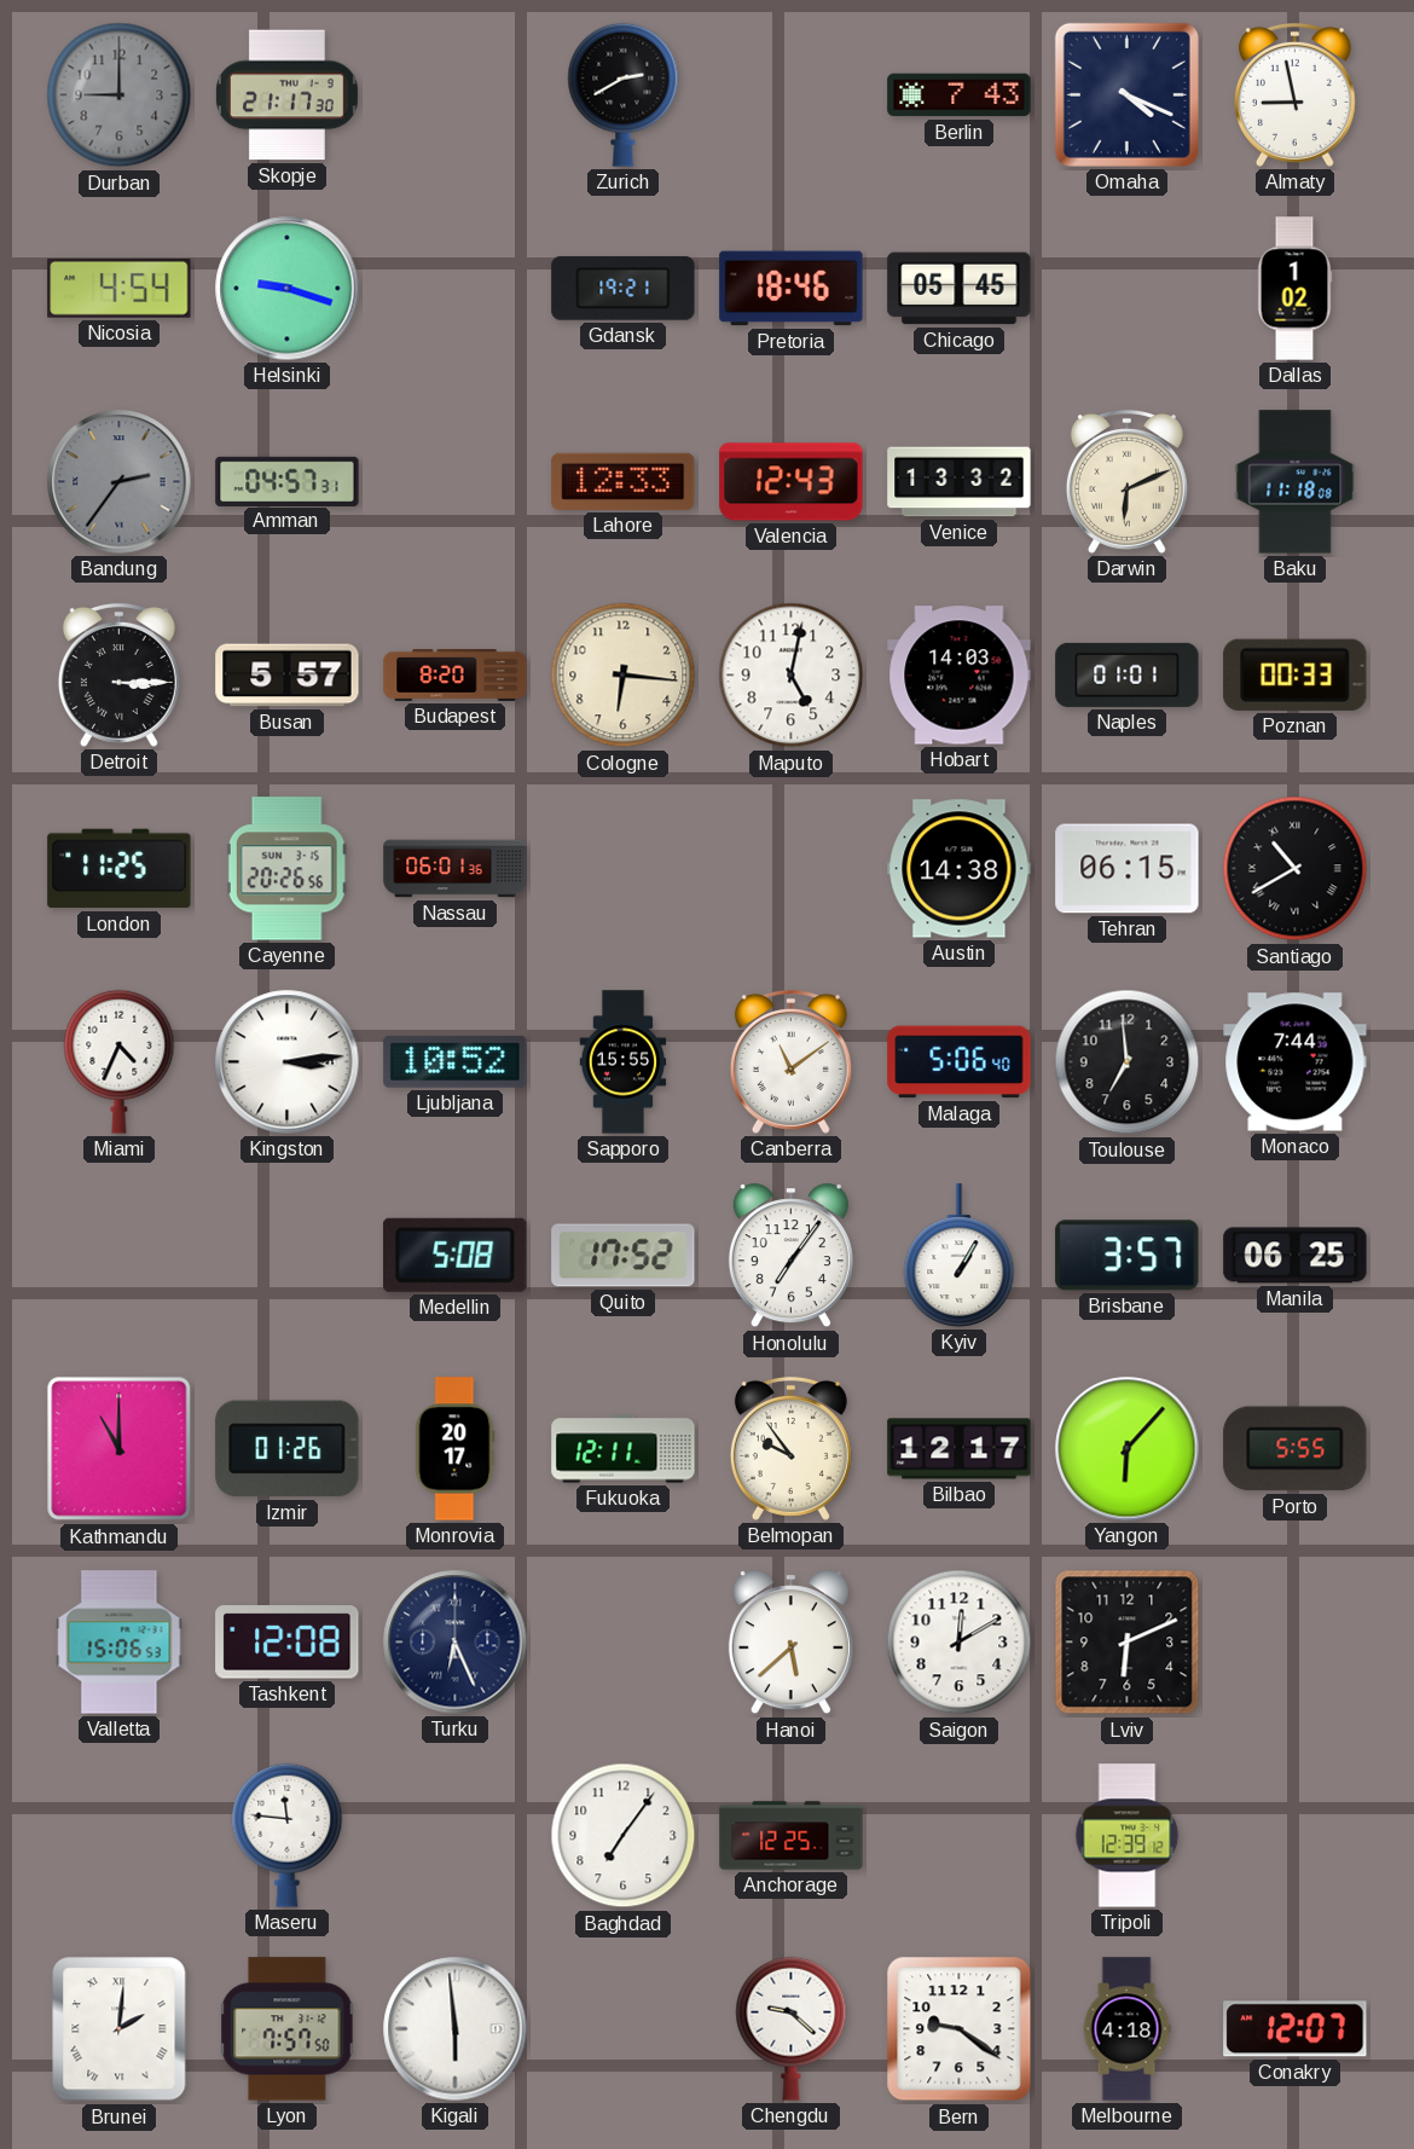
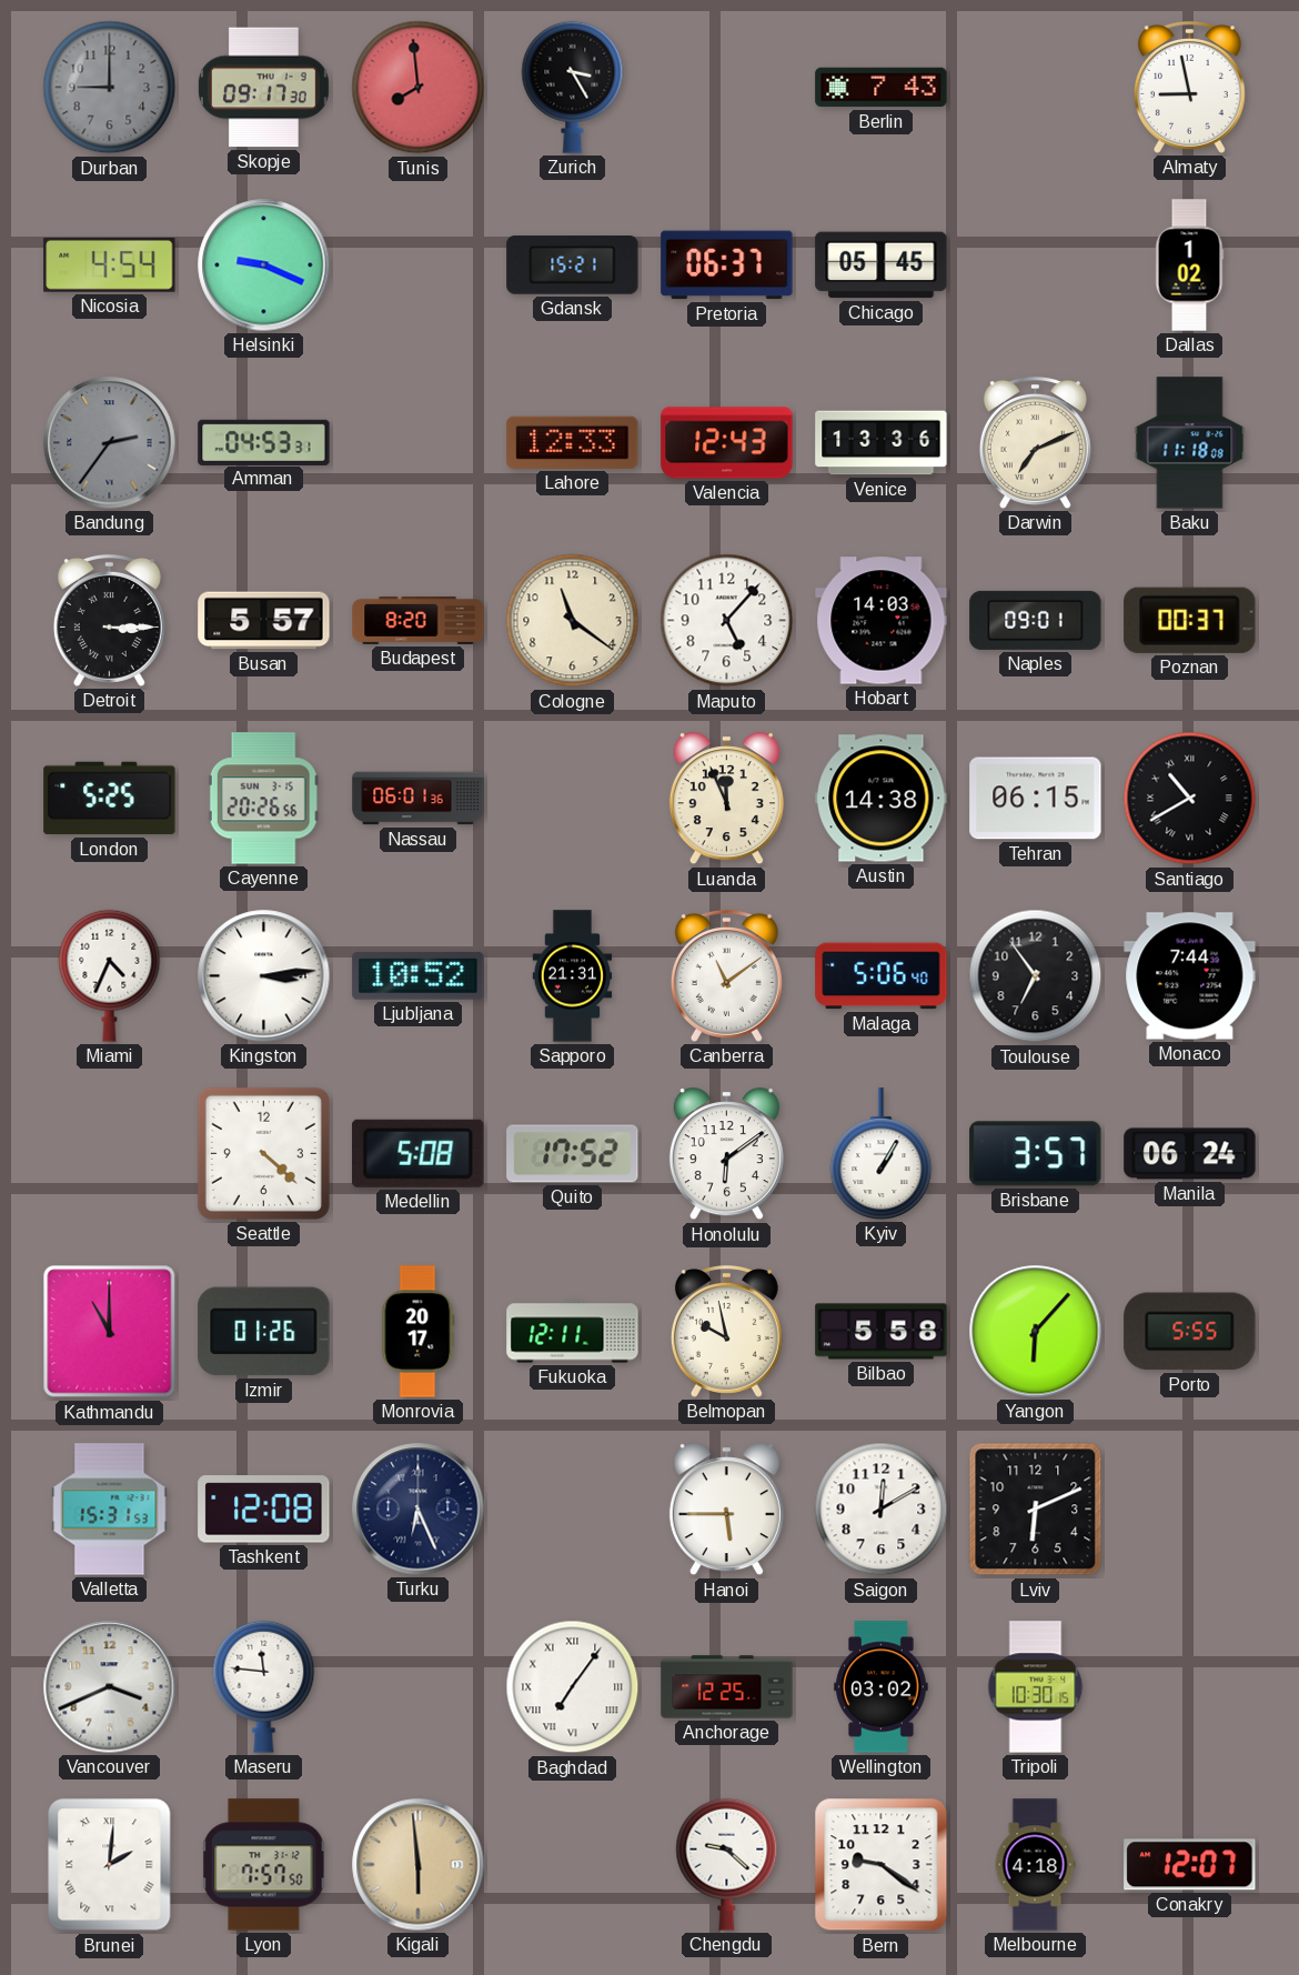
Skopje: 21:17 -> 09:17 (263, 88)
Tunis: none -> 7:59 (419, 88)
Zurich: 2:40 -> 3:25 (573, 87)
Omaha: 4:19 -> none (1126, 94)
Helsinki: 9:18 -> 9:19 (264, 265)
Gdansk: 19:21 -> 15:21 (573, 265)
Pretoria: 18:46 -> 06:37 (727, 265)
Amman: 04:57 -> 04:53 (264, 442)
Venice: 13:32 -> 13:36 (882, 443)
Darwin: 6:11 -> 7:11 (1035, 442)
Cologne: 6:16 -> 11:21 (573, 621)
Maputo: 5:02 -> 5:07 (727, 621)
Naples: 01:01 -> 09:01 (1036, 620)
Poznan: 00:33 -> 00:37 (1190, 620)
London: 11:25 -> 5:25 (110, 799)
Luanda: none -> 11:56 (726, 799)
Sapporo: 15:55 -> 21:31 (573, 976)
Toulouse: 6:59 -> 6:54 (1036, 976)
Seattle: none -> 4:22 (263, 1153)
Honolulu: 7:06 -> 6:09 (726, 1154)
Manila: 06:25 -> 06:24 (1190, 1154)
Belmopan: 9:54 -> 9:58 (726, 1331)
Bilbao: 12:17 -> 5:58 (882, 1332)
Valletta: 15:06 -> 15:31 (110, 1510)
Hanoi: 5:38 -> 5:45 (726, 1510)
Vancouver: none -> 3:41 (110, 1687)
Baghdad numerals: Arabic -> Roman (573, 1687)
Wellington: none -> 03:02 (882, 1687)
Tripoli: 12:39 -> 10:30 (1036, 1687)
Kigali dial: white -> champagne (419, 1865)
